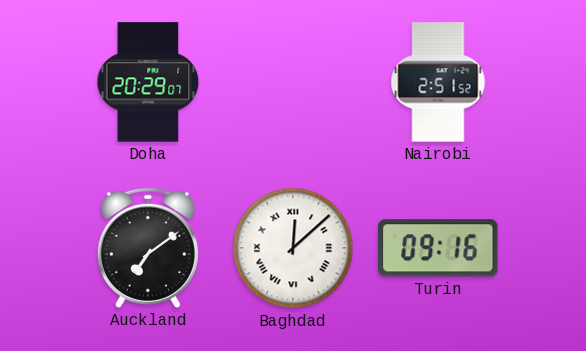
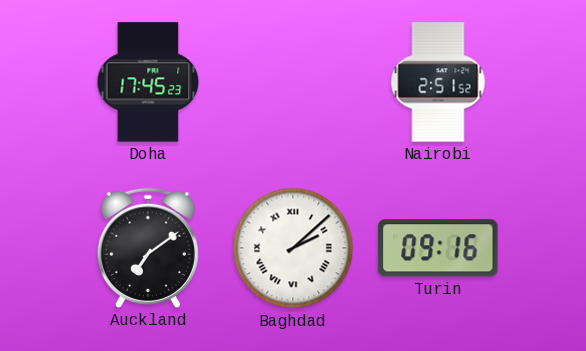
Doha: 20:29 -> 17:45 (148, 82)
Baghdad: 12:08 -> 2:08 (293, 248)
